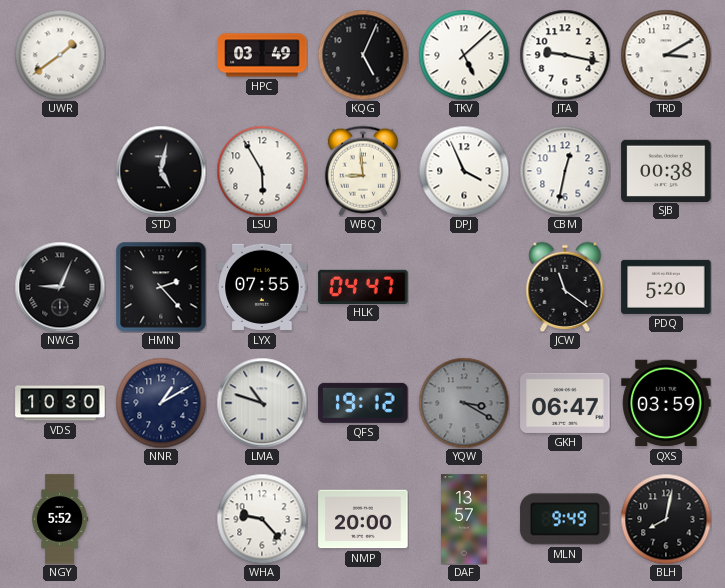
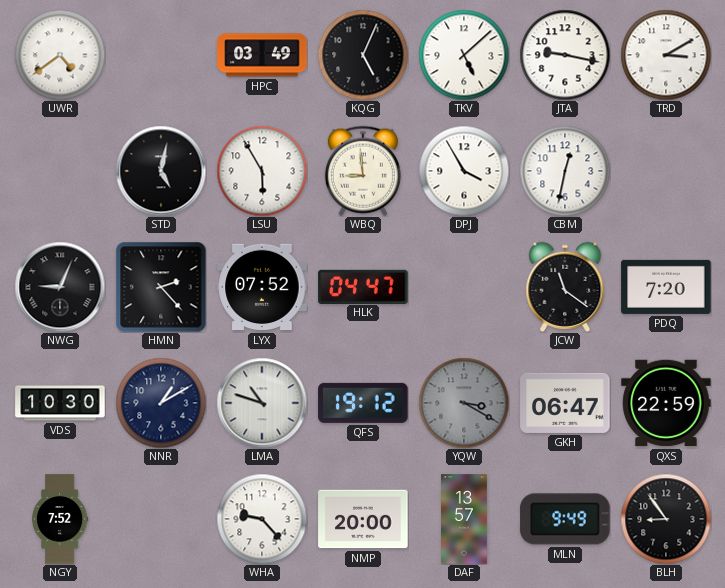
UWR: 1:39 -> 4:39 (60, 55)
DPJ: 3:56 -> 3:55 (464, 171)
SJB: 00:38 -> none (666, 170)
LYX: 07:55 -> 07:52 (262, 287)
PDQ: 5:20 -> 7:20 (666, 287)
QXS: 03:59 -> 22:59 (666, 403)
NGY: 5:52 -> 7:52 (61, 519)
BLH: 8:02 -> 8:54 (666, 519)
